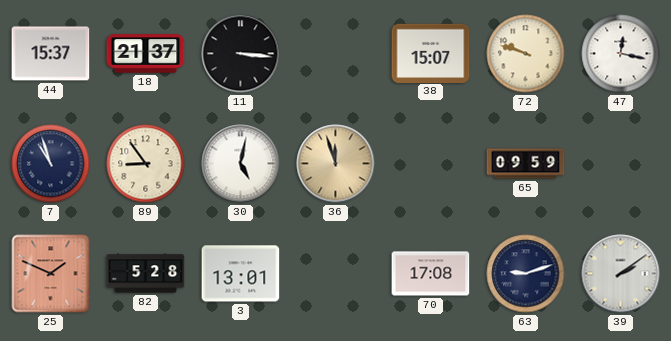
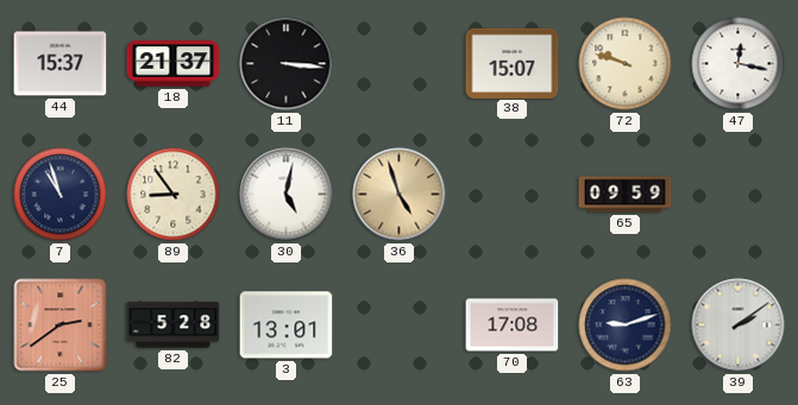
36: 11:57 -> 4:57 (400, 195)
25: 1:49 -> 2:39 (61, 325)
